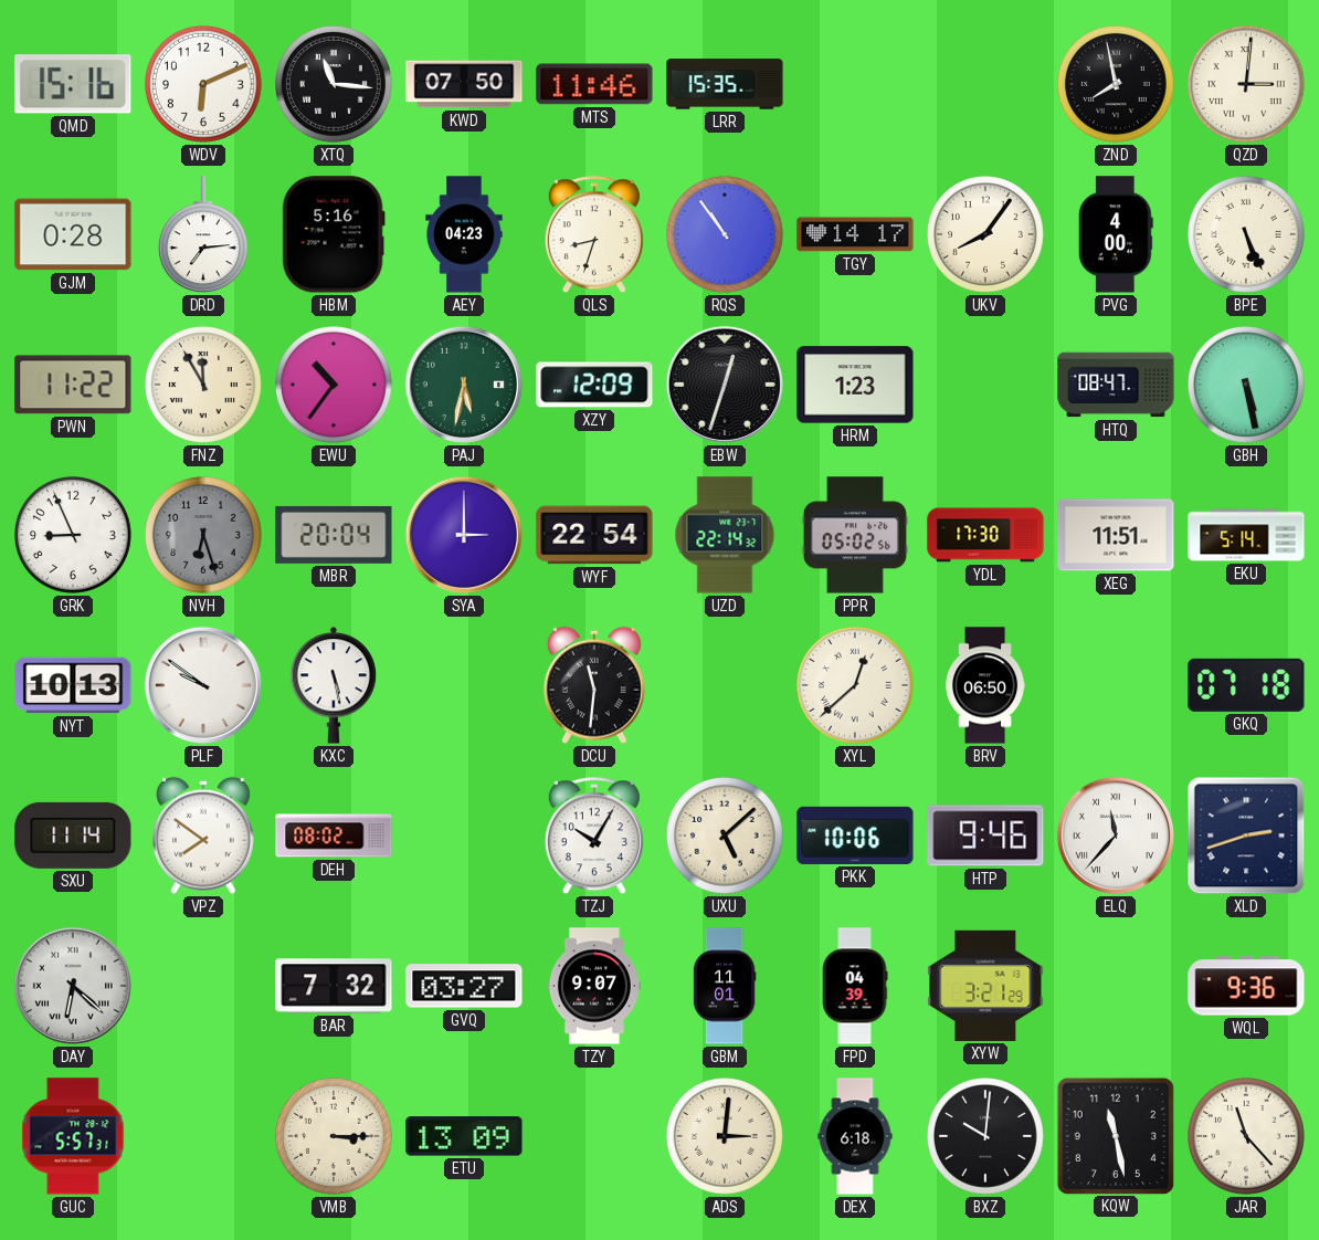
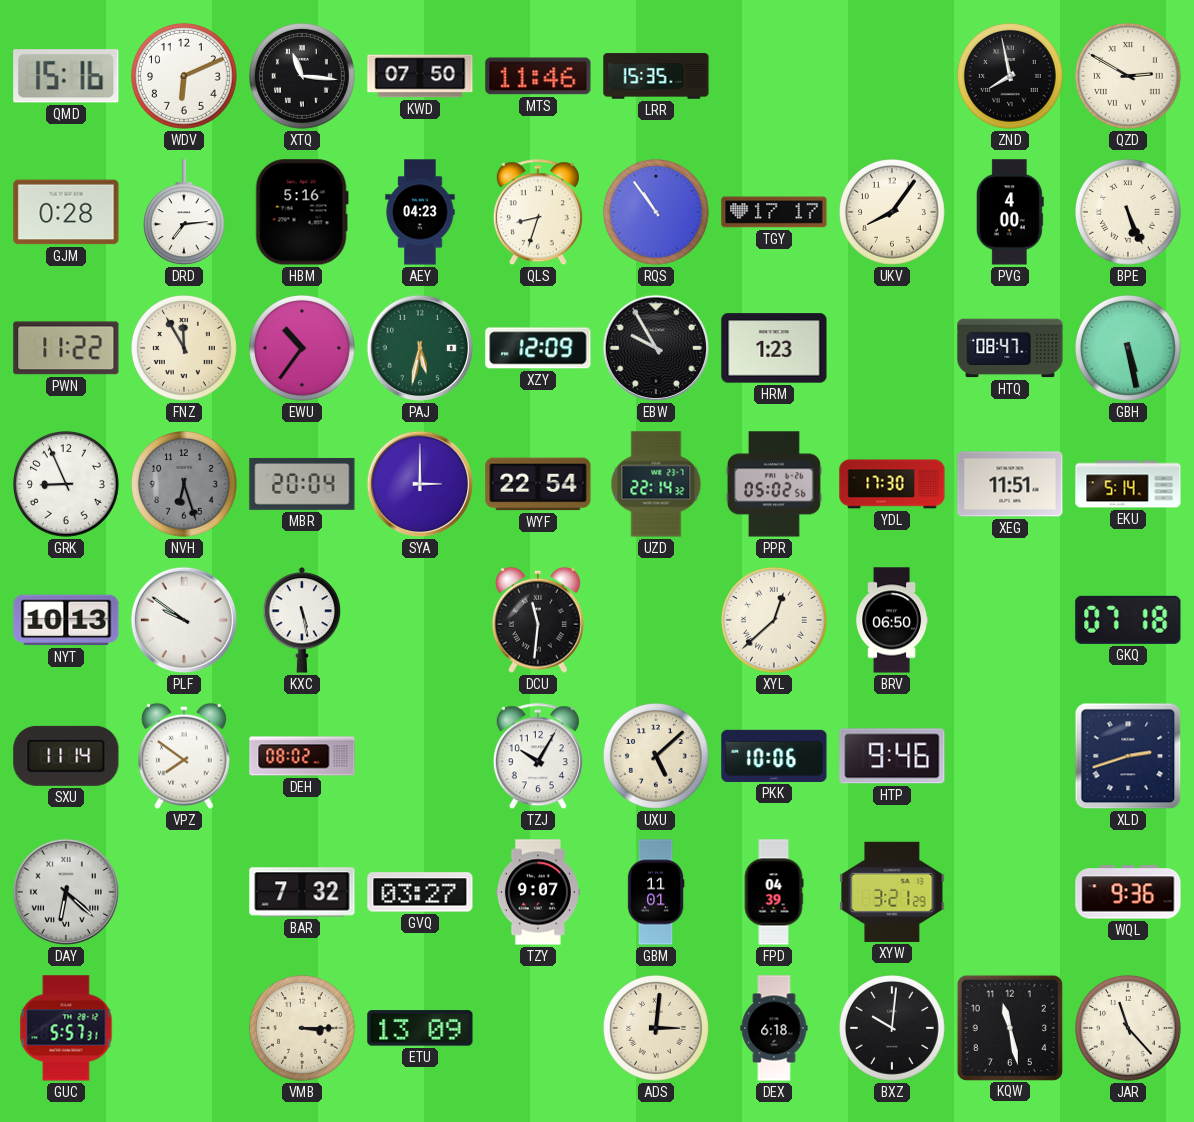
QZD: 3:01 -> 2:50 (1129, 77)
TGY: 14:17 -> 17:17 (774, 212)
EBW: 12:33 -> 9:55 (656, 348)
ELQ: 11:37 -> none (1116, 836)
